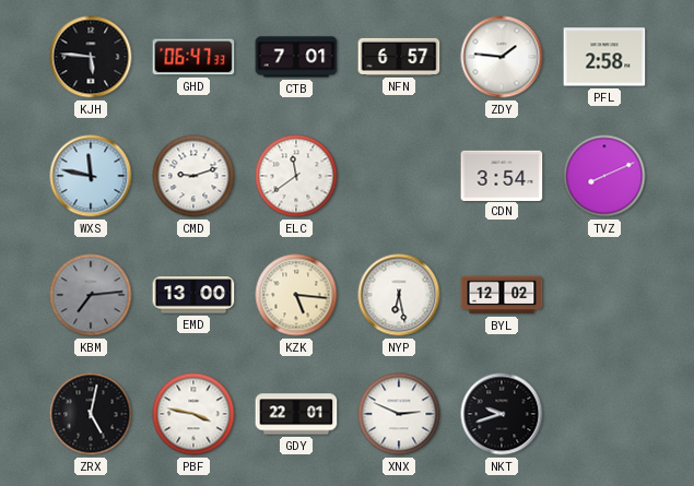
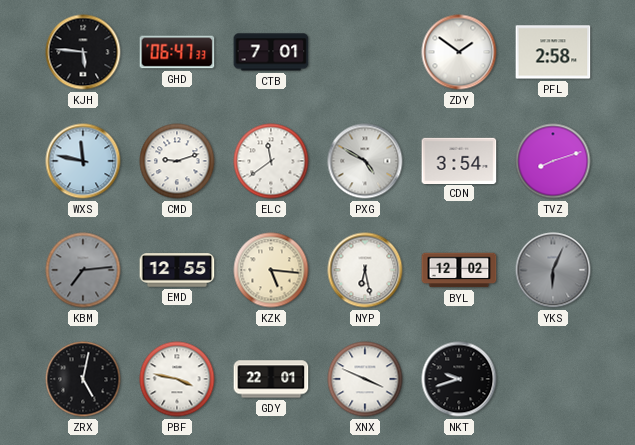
NFN: 6:57 -> none (399, 57)
ZDY: 1:46 -> 1:51 (459, 52)
PXG: none -> 4:50 (365, 161)
TVZ: 8:11 -> 8:12 (553, 161)
EMD: 13:00 -> 12:55 (177, 270)
YKS: none -> 6:04 (553, 270)
XNX: 2:49 -> 3:49 (365, 379)
